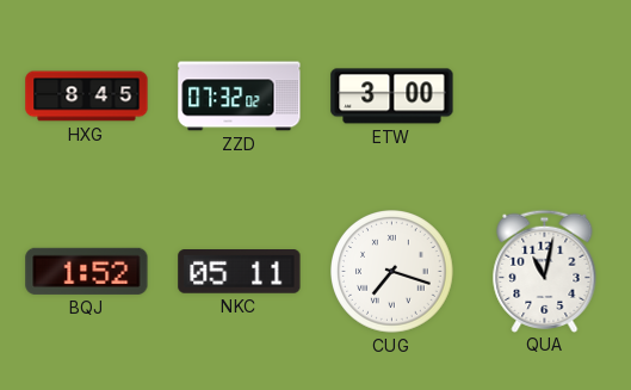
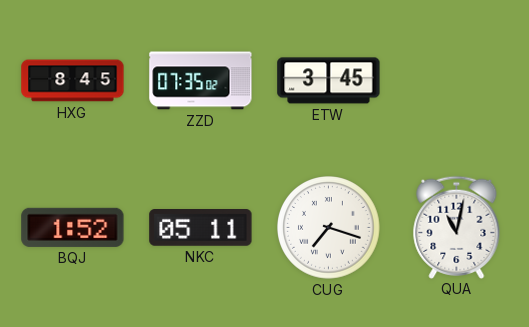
ZZD: 07:32 -> 07:35 (201, 81)
ETW: 3:00 -> 3:45 (329, 81)
